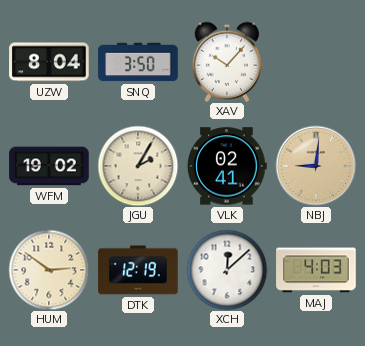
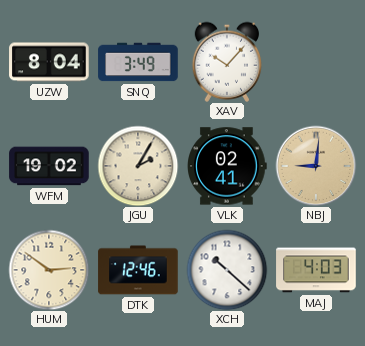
SNQ: 3:50 -> 3:49 (138, 62)
DTK: 12:19 -> 12:46 (138, 270)
XCH: 12:08 -> 10:22 (227, 270)
